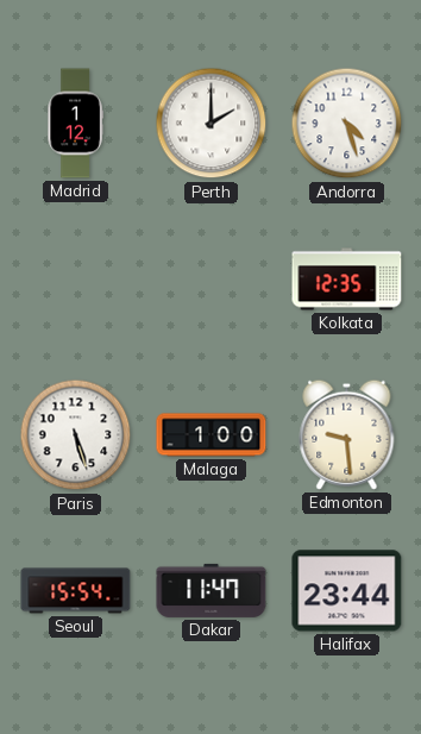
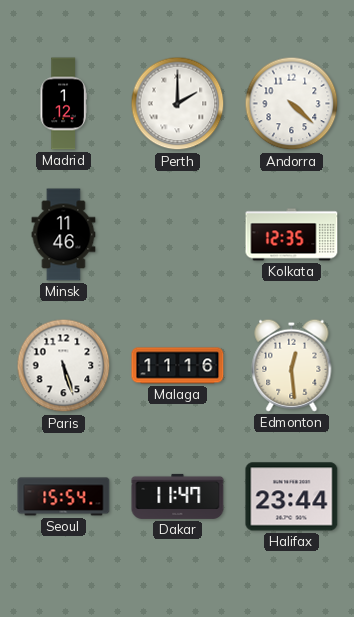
Andorra: 4:27 -> 4:22 (292, 104)
Minsk: none -> 11:46 (64, 235)
Malaga: 1:00 -> 11:16 (178, 366)
Edmonton: 9:29 -> 12:29 (292, 365)
